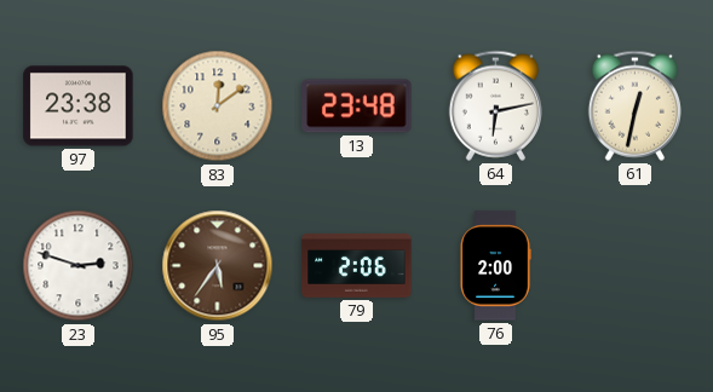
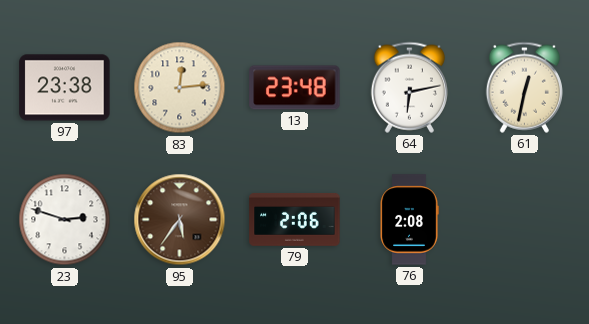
83: 12:09 -> 12:14 (180, 88)
76: 2:00 -> 2:08 (409, 220)
